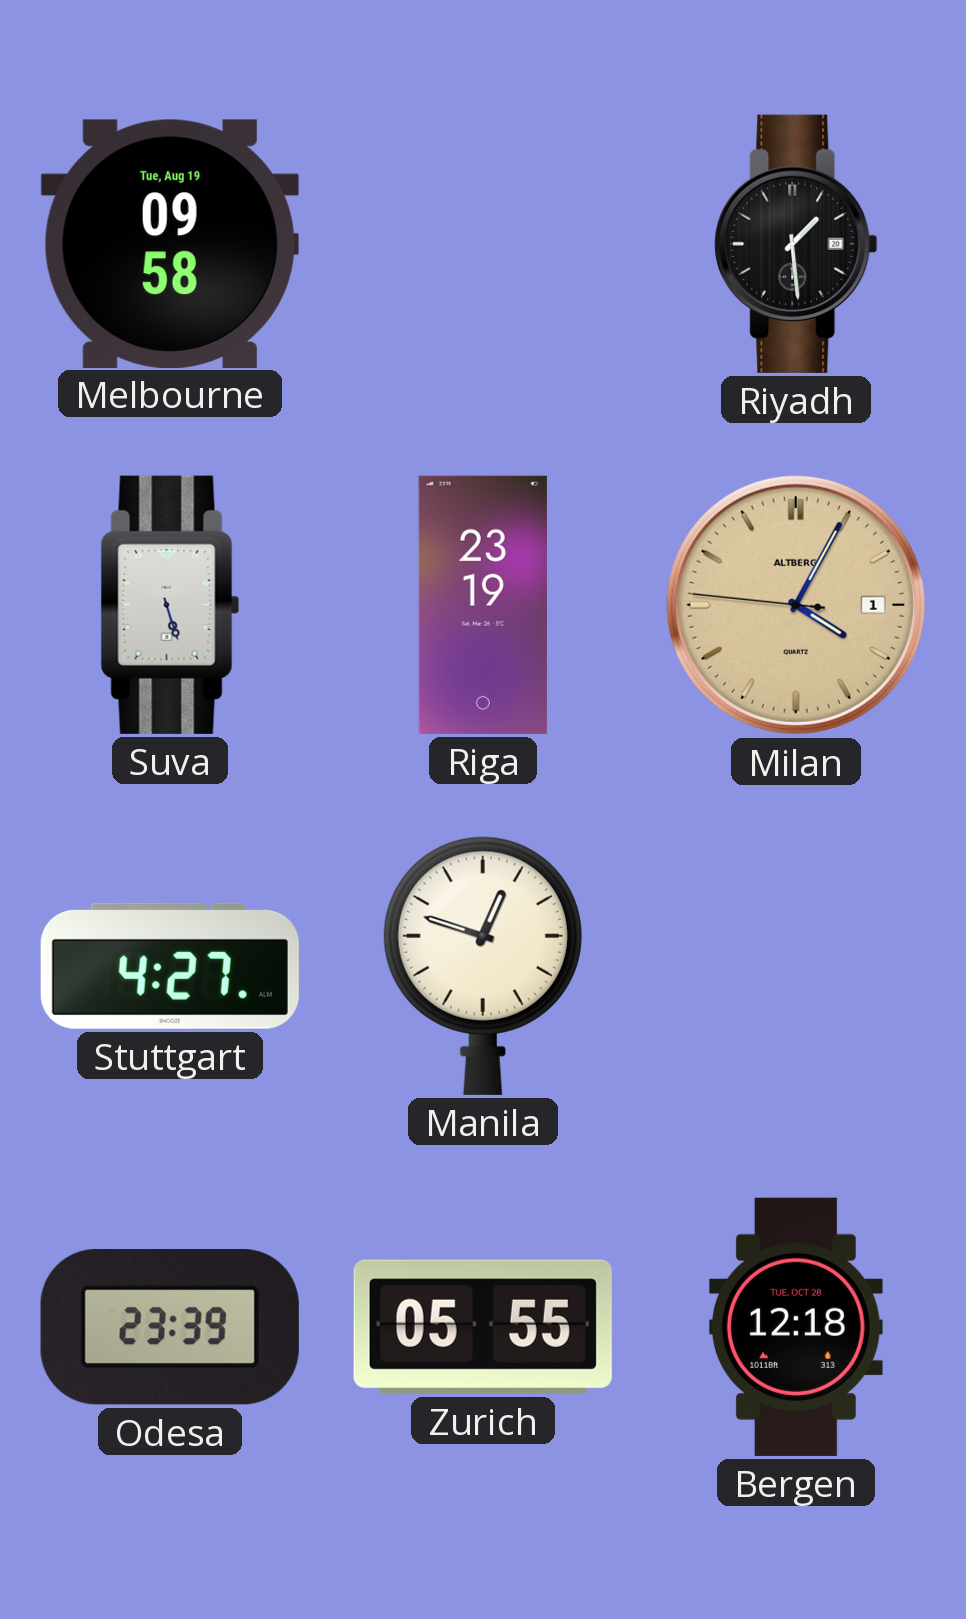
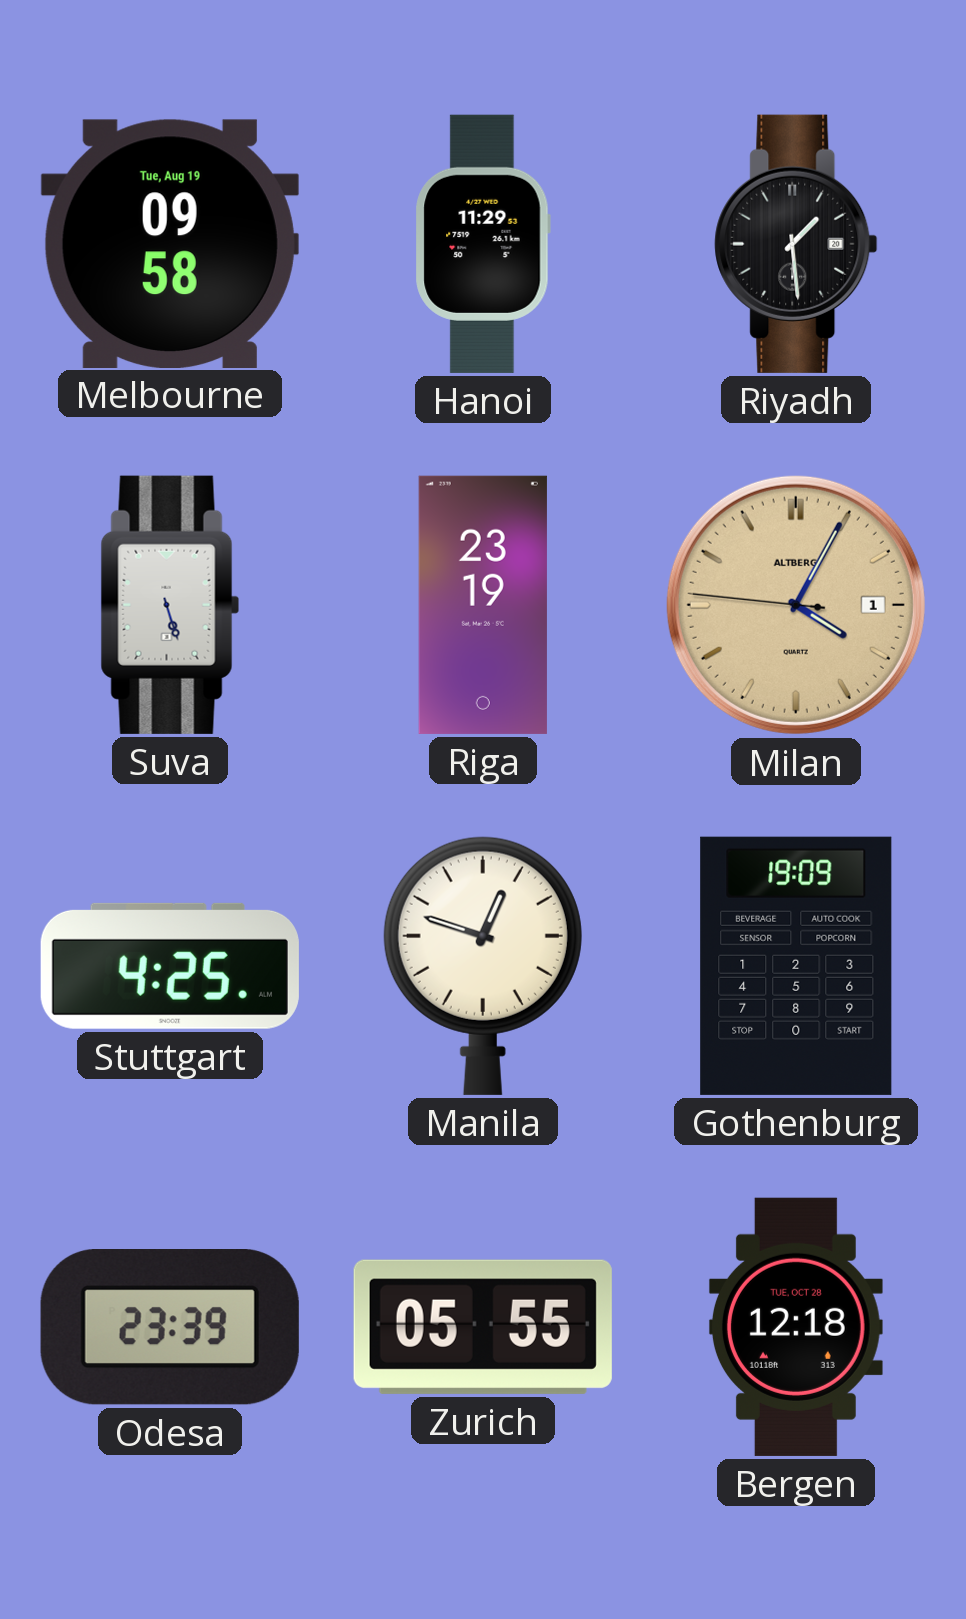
Hanoi: none -> 11:29 (483, 244)
Stuttgart: 4:27 -> 4:25 (170, 966)
Gothenburg: none -> 19:09 (796, 966)
